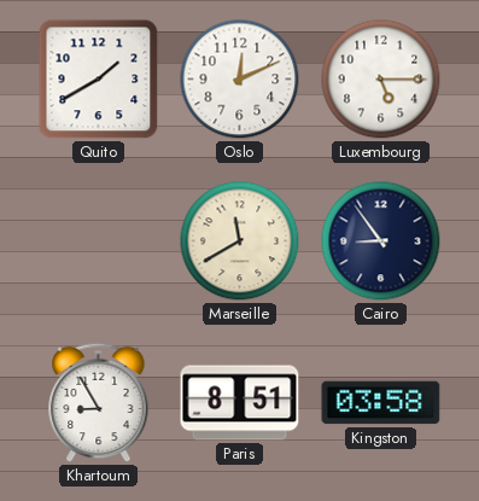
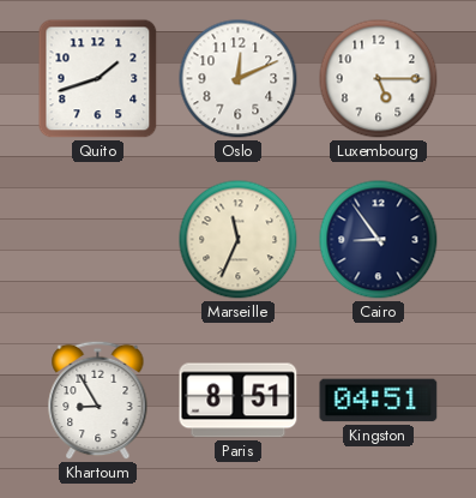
Quito: 1:40 -> 1:42 (98, 79)
Marseille: 11:40 -> 11:34 (239, 240)
Kingston: 03:58 -> 04:51 (379, 401)
